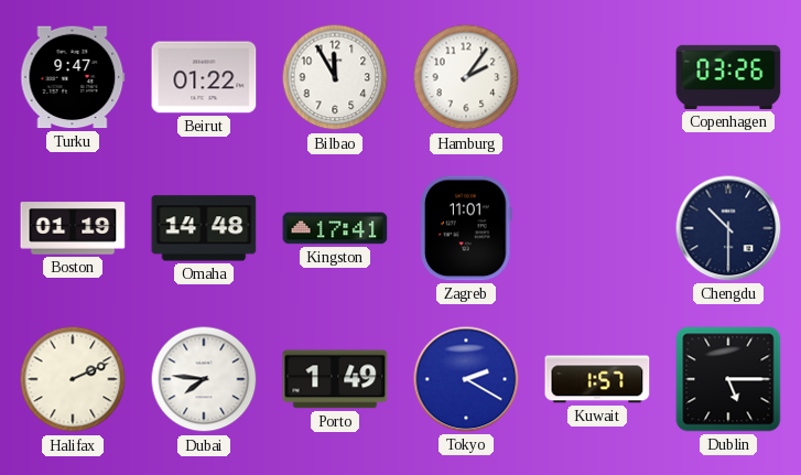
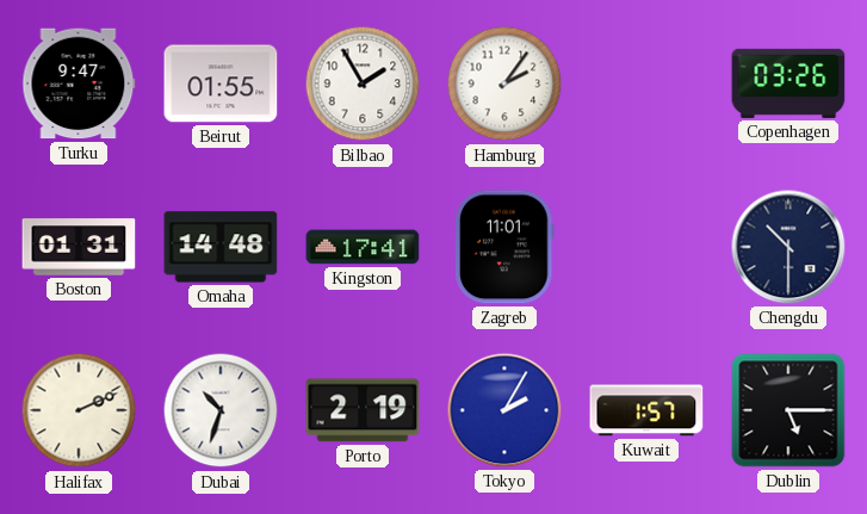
Beirut: 01:22 -> 01:55 (221, 83)
Bilbao: 11:55 -> 1:55 (363, 83)
Boston: 01:19 -> 01:31 (79, 247)
Dubai: 7:46 -> 10:33 (221, 410)
Porto: 1:49 -> 2:19 (363, 410)
Tokyo: 2:20 -> 2:05 (504, 410)
